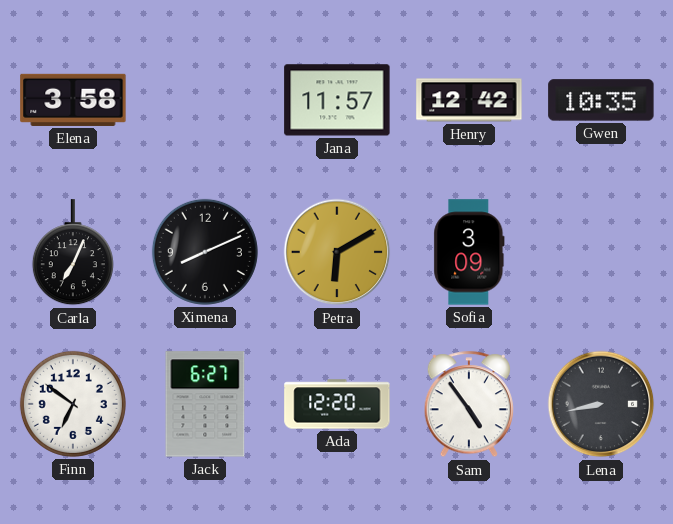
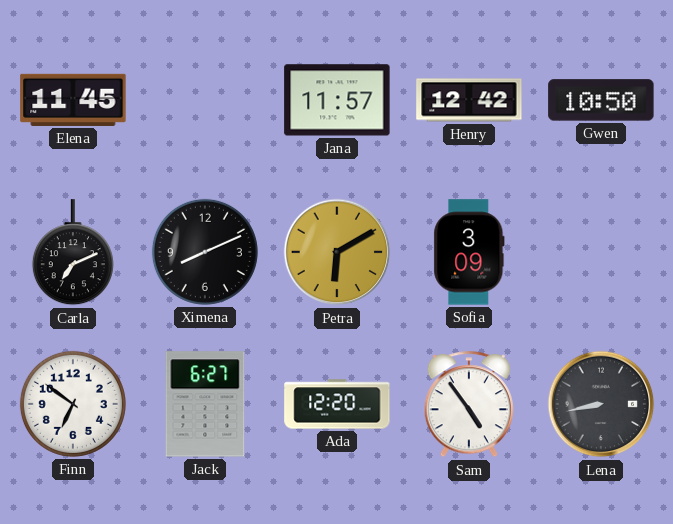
Elena: 3:58 -> 11:45 (73, 100)
Gwen: 10:35 -> 10:50 (601, 100)
Carla: 7:04 -> 7:11 (73, 253)
